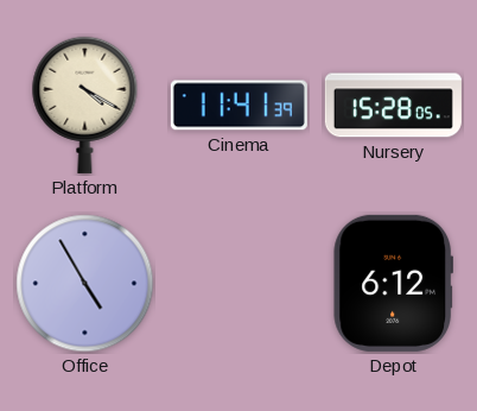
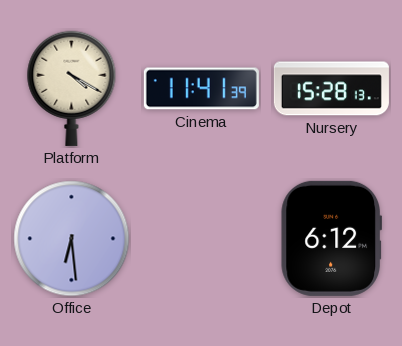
Nursery: 15:28:05 -> 15:28:13 (331, 89)
Office: 4:55 -> 6:29 (72, 239)
